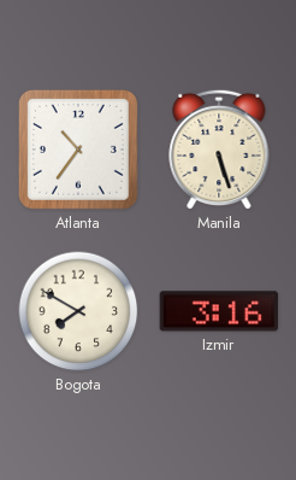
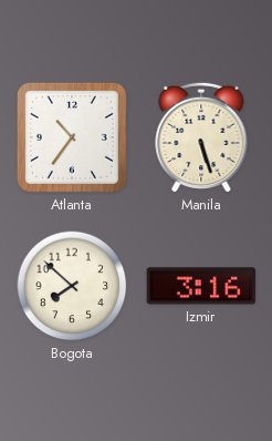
Bogota: 7:50 -> 7:52 (72, 286)
